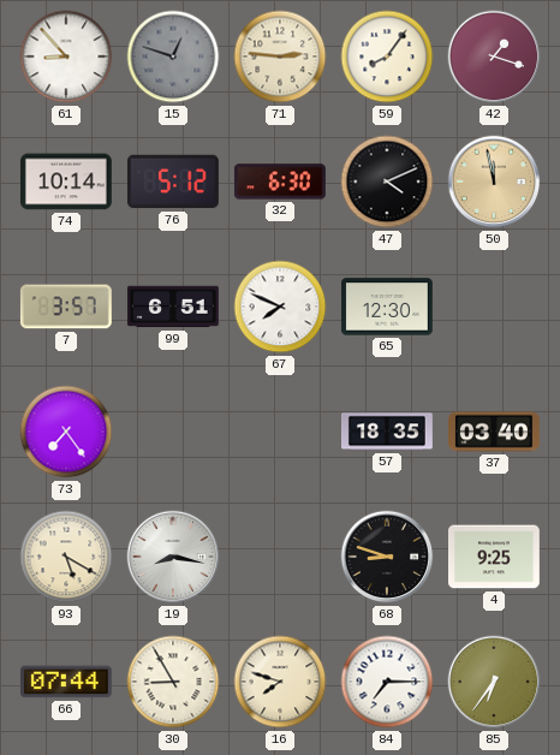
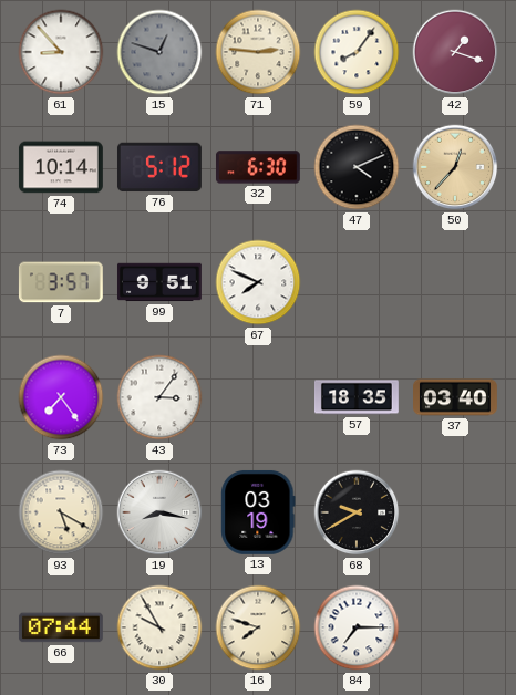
50: 11:58 -> 12:37 (455, 167)
99: 6:51 -> 9:51 (159, 282)
65: 12:30 -> none (388, 307)
43: none -> 3:06 (159, 397)
13: none -> 03:19 (258, 512)
68: 8:48 -> 9:40 (357, 512)
4: 9:25 -> none (495, 557)
30: 8:55 -> 9:55 (159, 627)
85: 6:36 -> none (494, 682)
